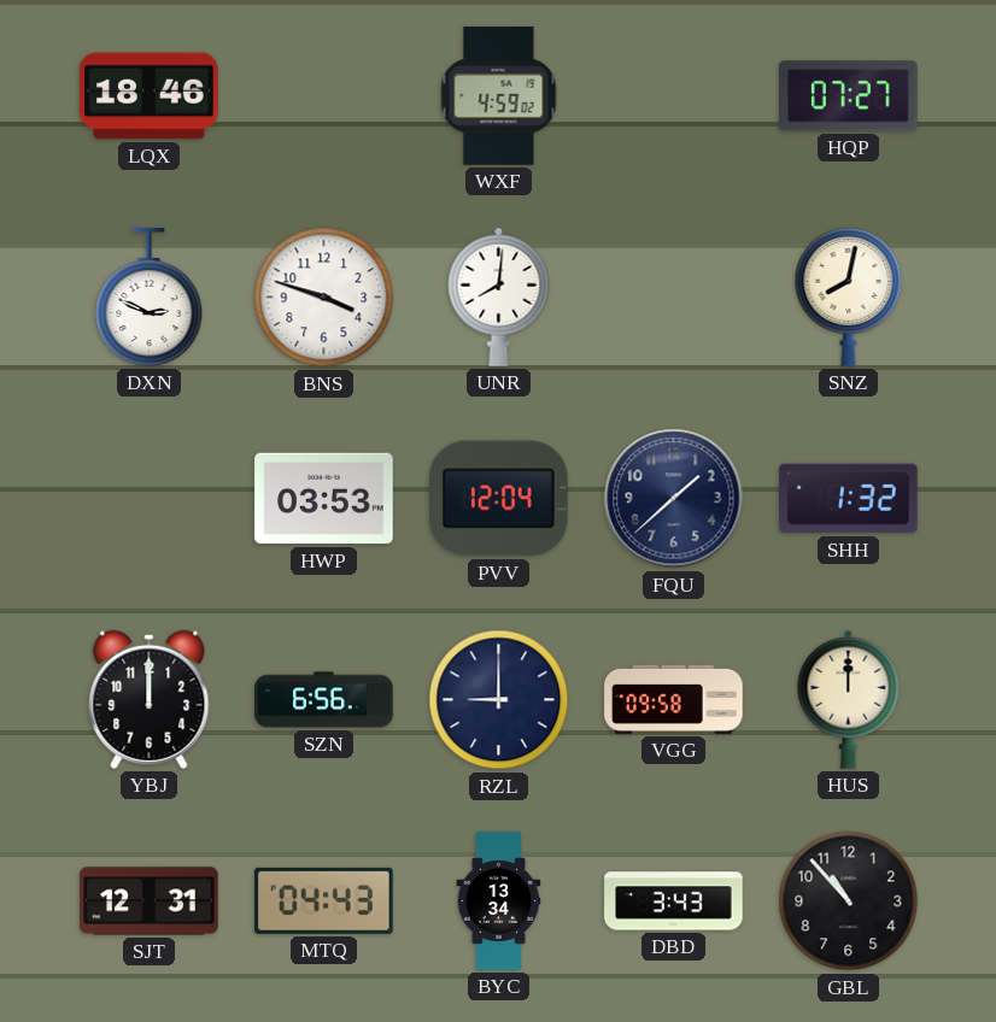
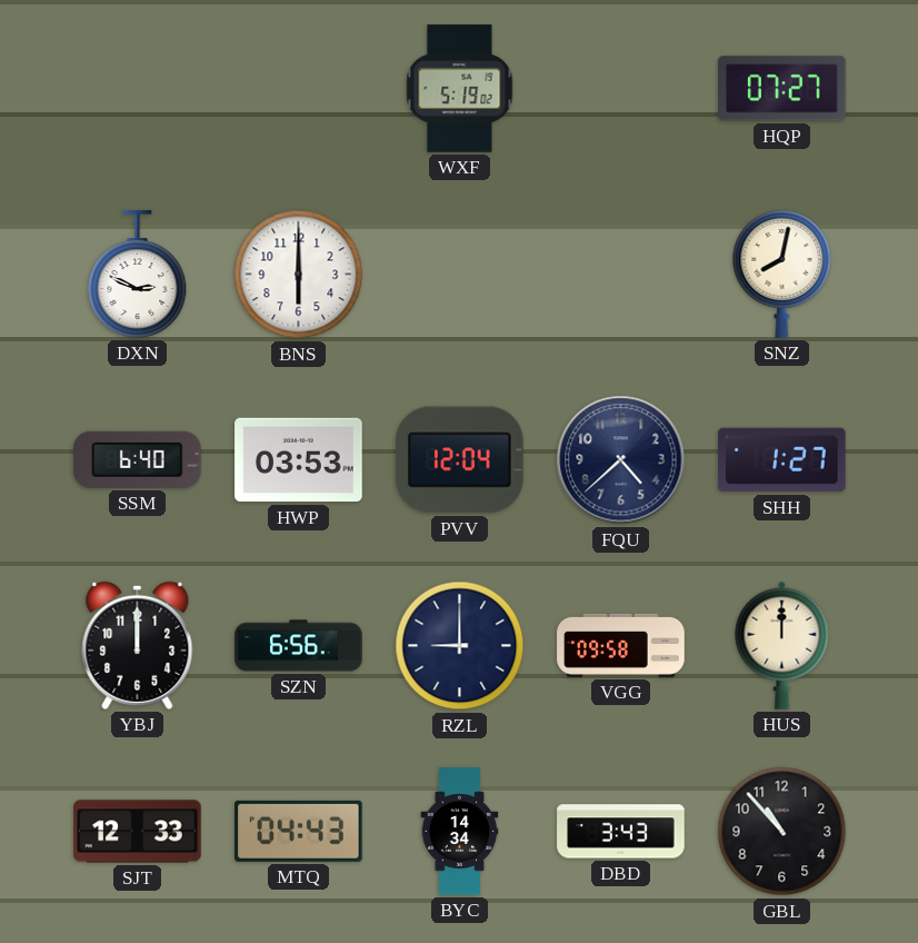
LQX: 18:46 -> none (150, 96)
WXF: 4:59 -> 5:19 (460, 89)
BNS: 3:48 -> 6:00 (299, 275)
UNR: 8:01 -> none (499, 296)
SSM: none -> 6:40 (138, 459)
FQU: 1:38 -> 4:38 (621, 460)
SHH: 1:32 -> 1:27 (782, 460)
SJT: 12:31 -> 12:33 (138, 832)
BYC: 13:34 -> 14:34 (460, 832)
